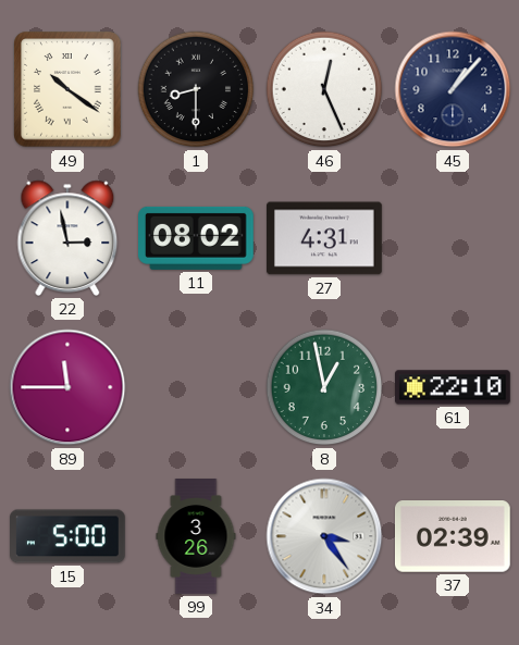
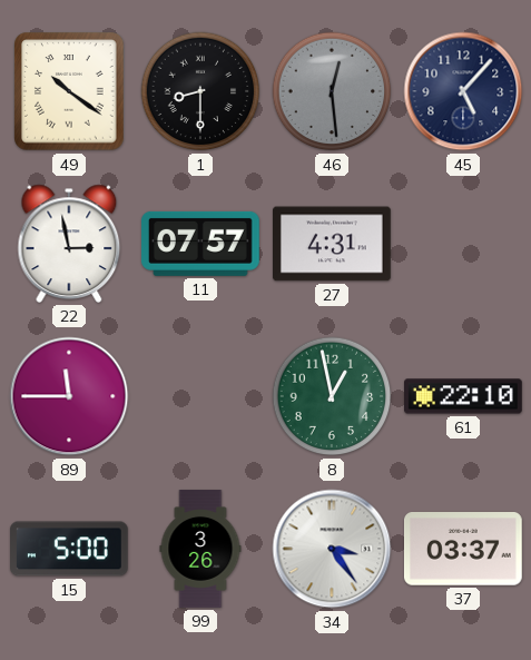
46: 12:26 -> 12:29 (332, 91)
46 dial: white -> grey (332, 91)
45: 1:07 -> 5:07 (463, 91)
11: 08:02 -> 07:57 (201, 244)
37: 02:39 -> 03:37 (464, 550)
